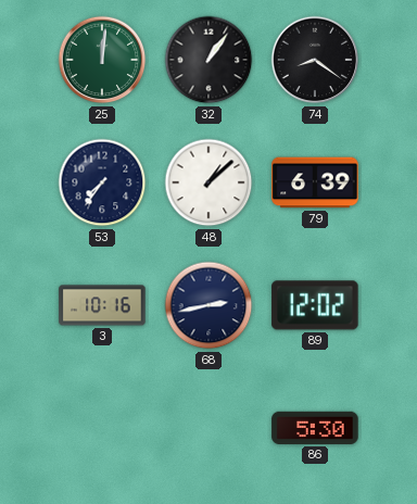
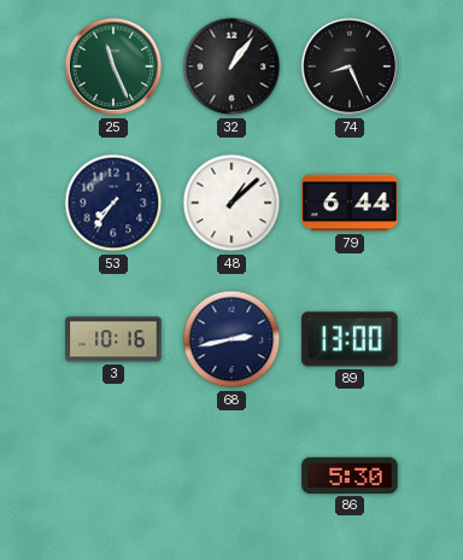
25: 12:01 -> 11:26 (113, 66)
74: 8:21 -> 8:26 (350, 66)
79: 6:39 -> 6:44 (350, 203)
89: 12:02 -> 13:00 (350, 339)
